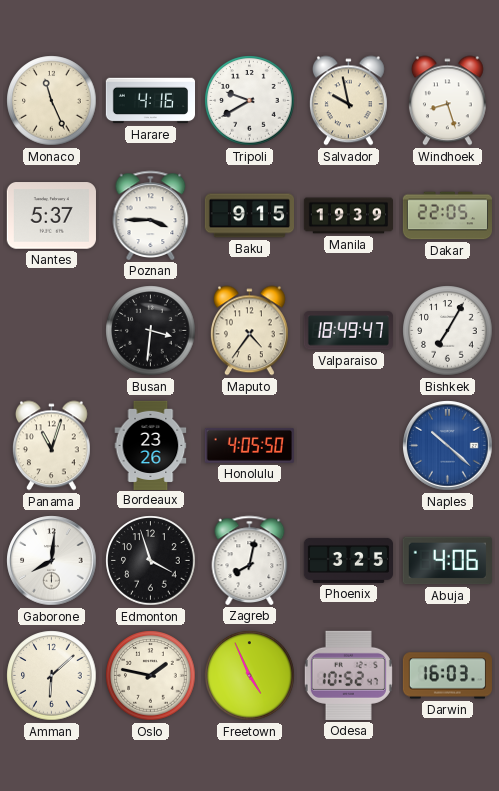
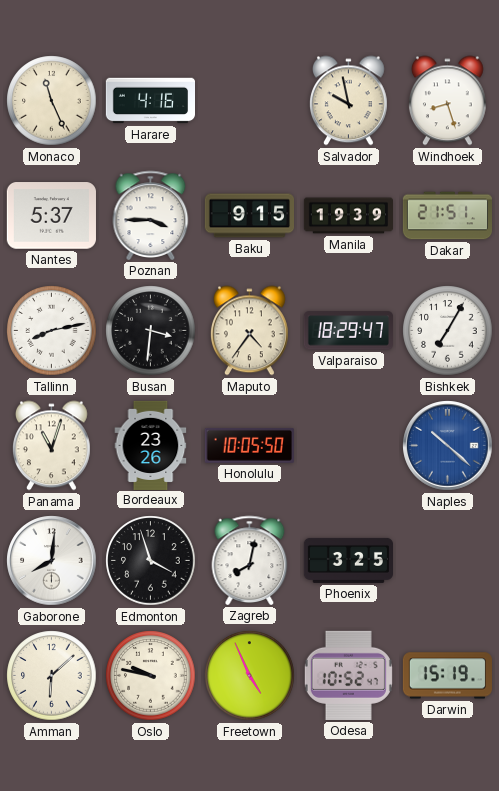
Tripoli: 9:40 -> none (250, 101)
Dakar: 22:05 -> 21:51 (447, 216)
Tallinn: none -> 8:13 (52, 331)
Valparaiso: 18:49 -> 18:29 (348, 331)
Honolulu: 4:05 -> 10:05 (249, 445)
Abuja: 4:06 -> none (447, 561)
Oslo: 1:47 -> 9:47 (151, 676)
Darwin: 16:03 -> 15:19 (447, 676)
